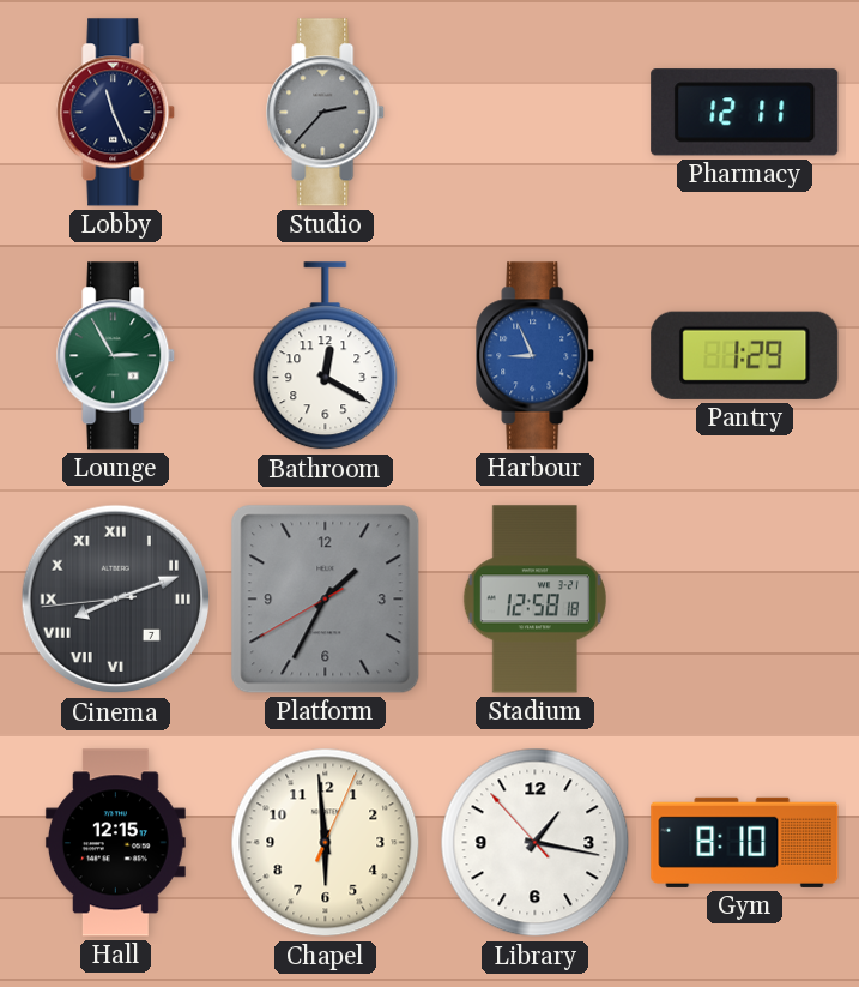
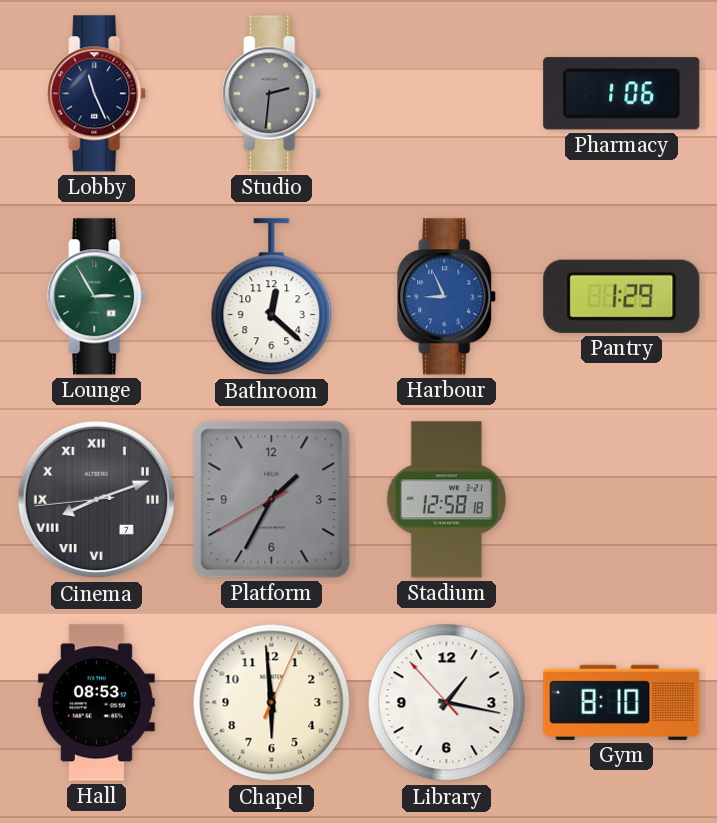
Studio: 2:37 -> 2:31 (272, 94)
Pharmacy: 12:11 -> 1:06 (622, 94)
Bathroom: 12:20 -> 12:22 (272, 297)
Hall: 12:15 -> 08:53 (96, 703)
